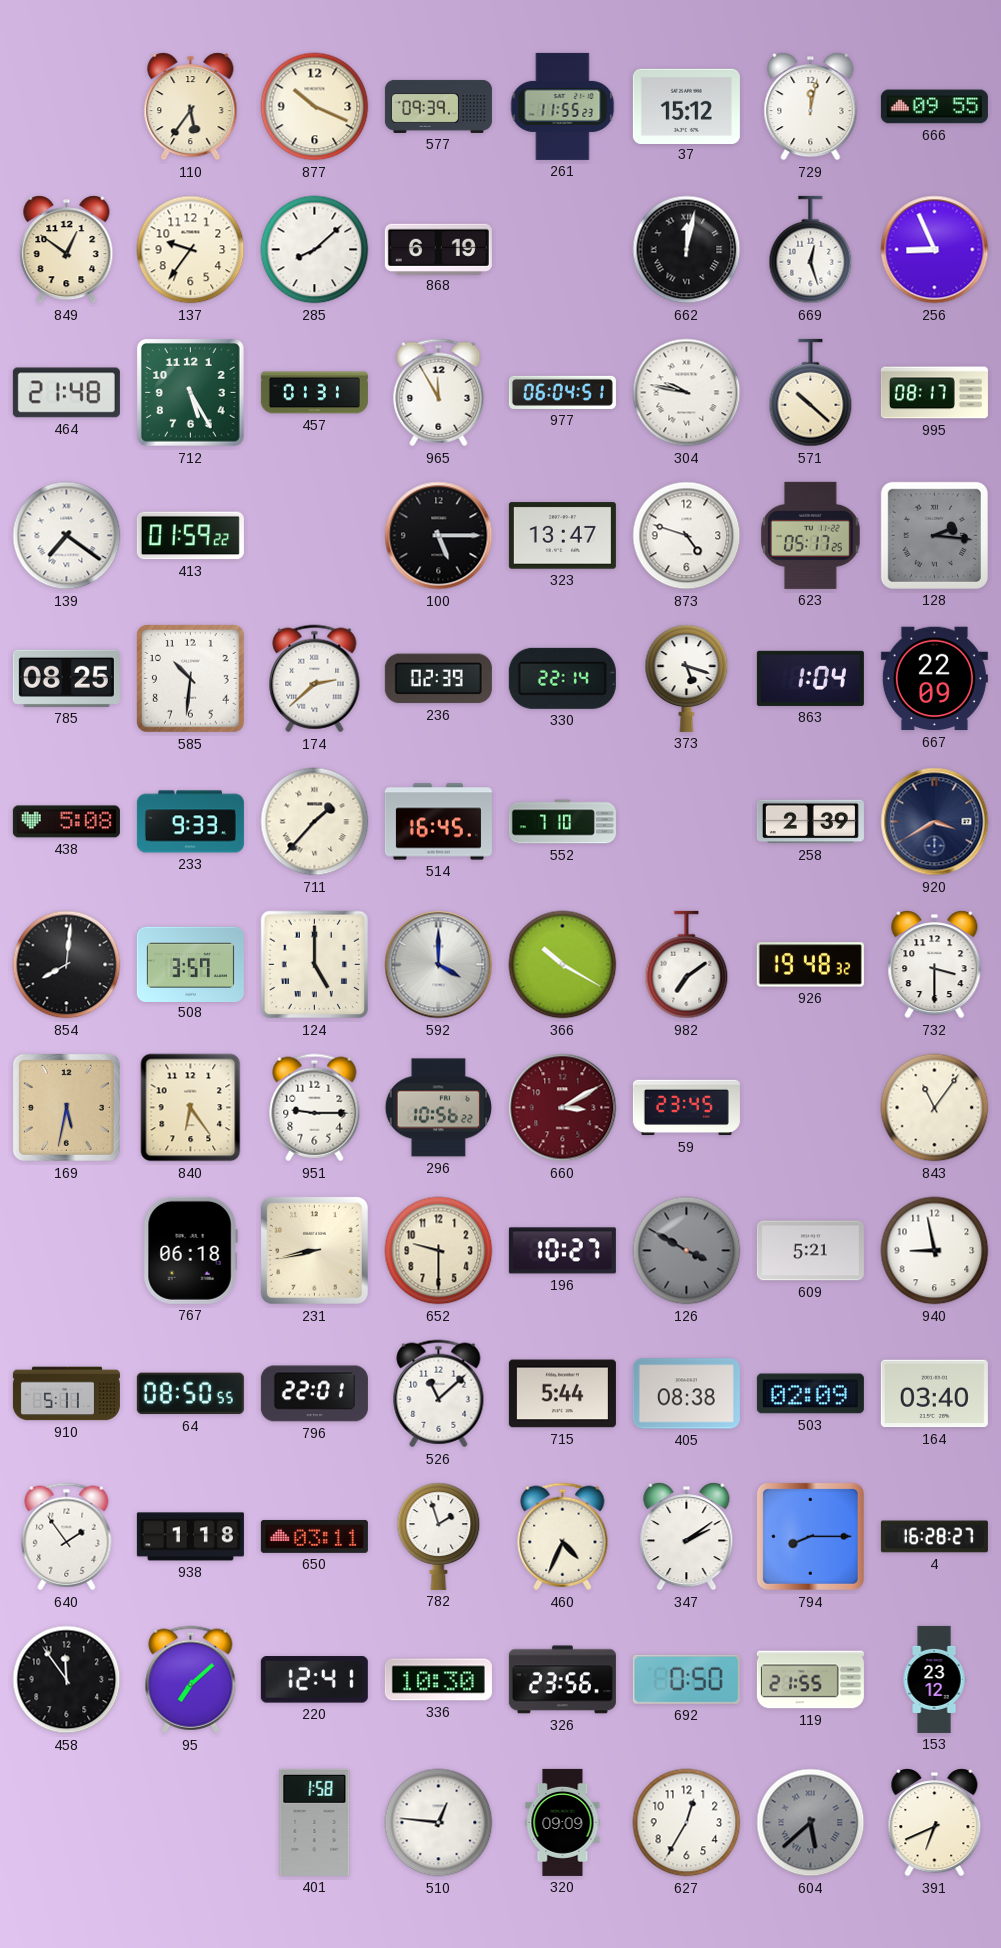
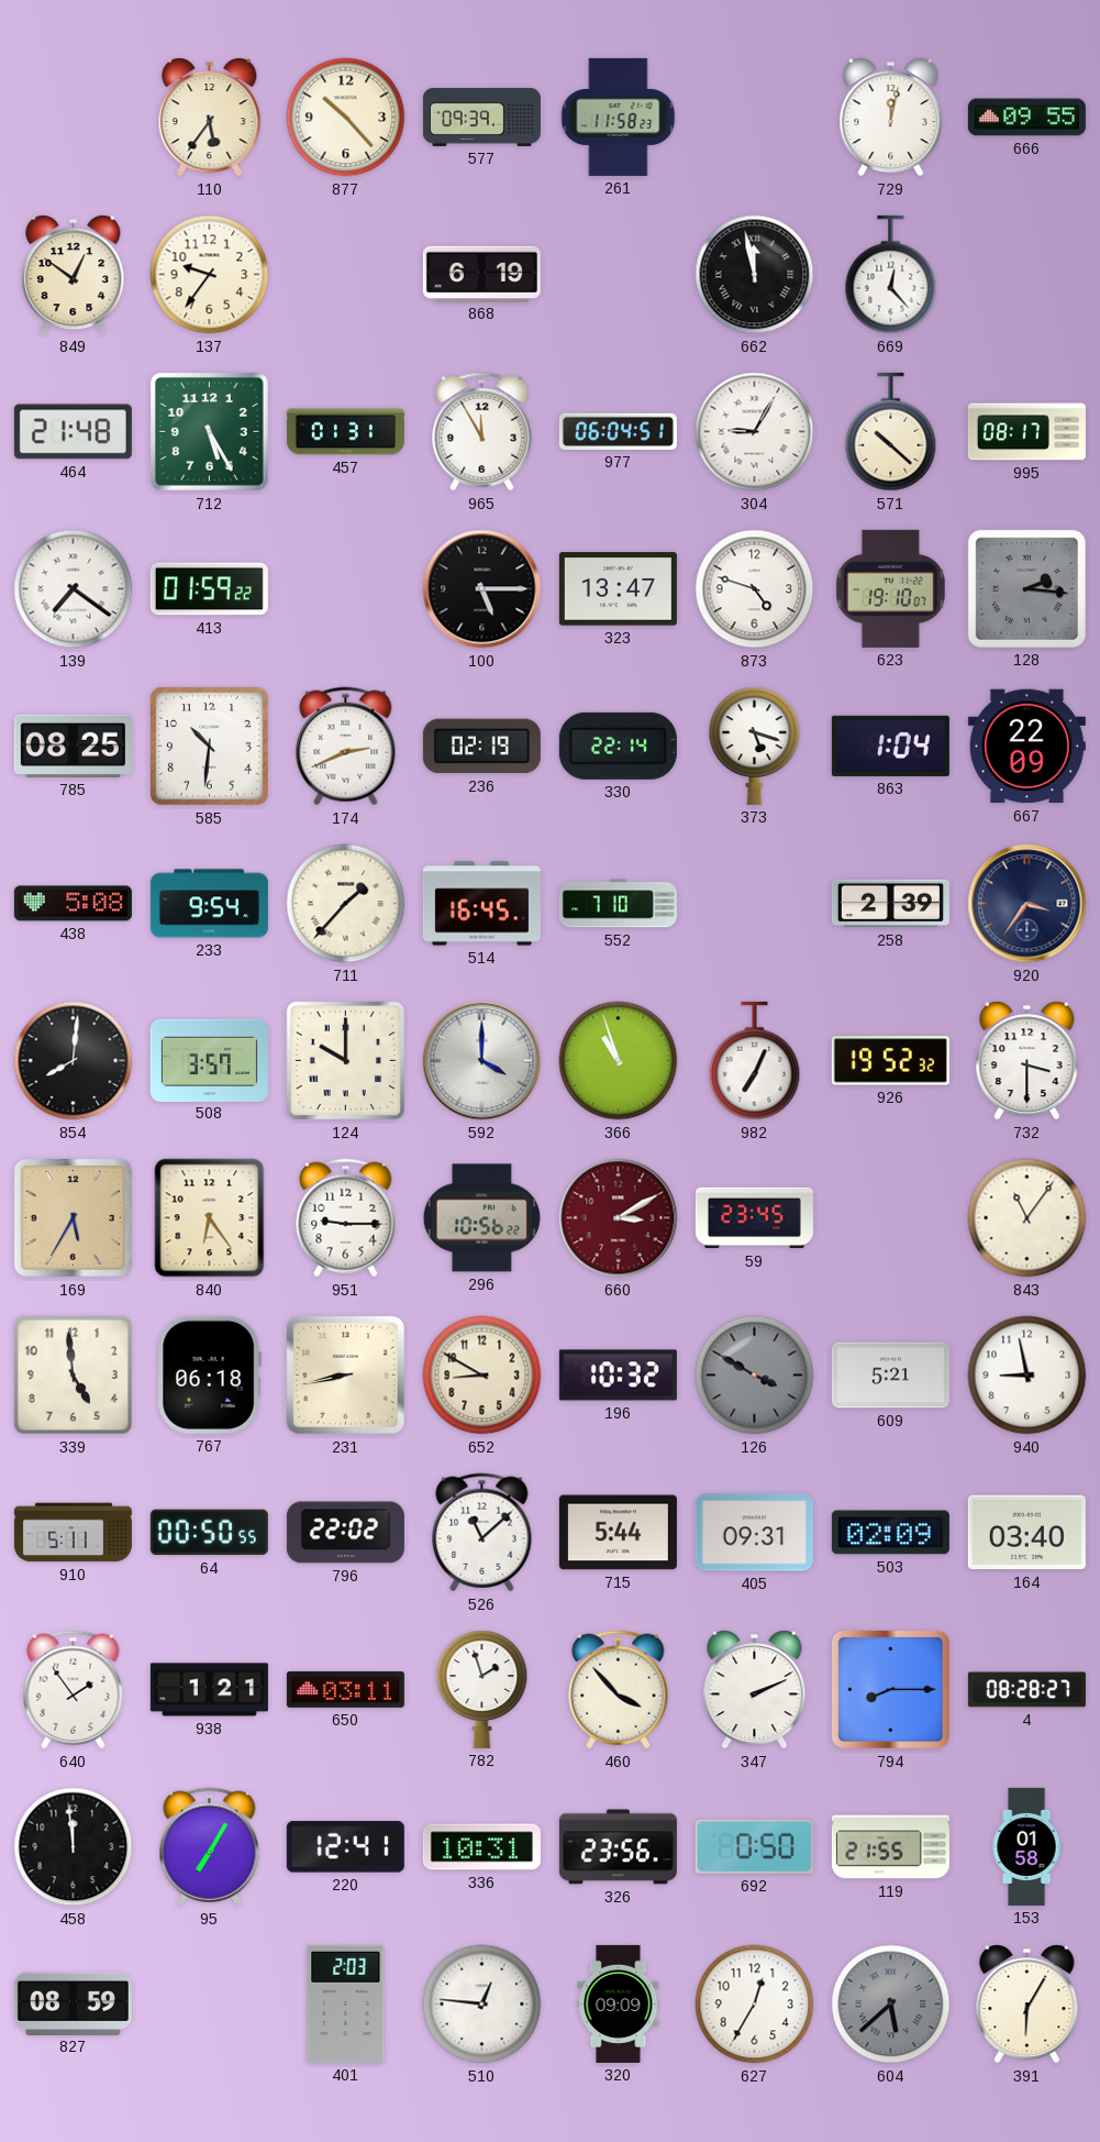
877: 10:19 -> 10:23 (346, 118)
261: 11:55 -> 11:58 (619, 117)
37: 15:12 -> none (686, 106)
285: 8:08 -> none (315, 250)
662: 12:02 -> 11:58 (755, 275)
669: 12:27 -> 12:23 (891, 275)
256: 8:56 -> none (935, 250)
304: 9:47 -> 9:05 (755, 432)
623: 05:17 -> 19:10 (891, 588)
174: 2:38 -> 2:41 (346, 747)
236: 02:39 -> 02:19 (481, 747)
233: 9:33 -> 9:54 (209, 904)
920: 3:40 -> 3:36 (1027, 904)
124: 5:00 -> 10:00 (346, 1061)
366: 10:20 -> 10:57 (619, 1061)
982: 7:09 -> 7:04 (755, 1061)
926: 19:48 -> 19:52 (890, 1061)
169: 5:32 -> 5:35 (73, 1217)
339: none -> 4:59 (74, 1376)
652: 9:30 -> 8:50 (482, 1376)
196: 10:27 -> 10:32 (618, 1376)
64: 08:50 -> 00:50 (209, 1533)
796: 22:01 -> 22:02 (345, 1533)
405: 08:38 -> 09:31 (754, 1533)
938: 1:18 -> 1:21 (209, 1690)
460: 4:34 -> 3:53 (619, 1690)
347: 2:09 -> 2:11 (755, 1690)
4: 16:28 -> 08:28 (1026, 1690)
458: 11:54 -> 11:59 (74, 1847)
95: 7:08 -> 7:05 (210, 1847)
336: 10:30 -> 10:31 (481, 1847)
153: 23:12 -> 01:58 (1026, 1846)
827: none -> 08:59 (73, 2003)
401: 1:58 -> 2:03 (346, 2003)
391: 6:41 -> 6:05 (1027, 2005)
